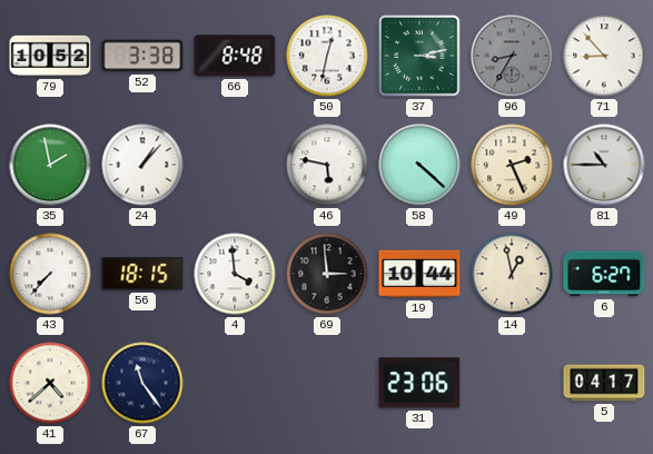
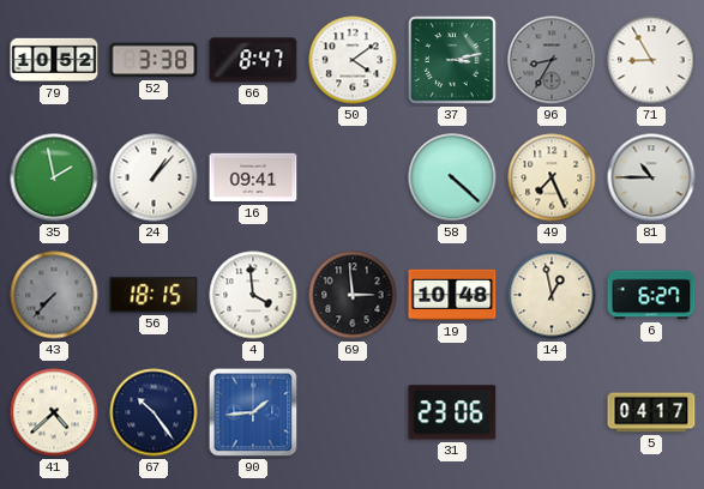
66: 8:48 -> 8:47 (253, 60)
50: 12:32 -> 4:09 (353, 60)
71: 8:53 -> 8:55 (651, 60)
16: none -> 09:41 (253, 177)
46: 5:47 -> none (327, 165)
49: 2:26 -> 7:26 (552, 177)
43 dial: white -> grey (54, 295)
19: 10:44 -> 10:48 (452, 295)
67: 11:24 -> 10:24 (154, 412)
90: none -> 1:44 (253, 412)
